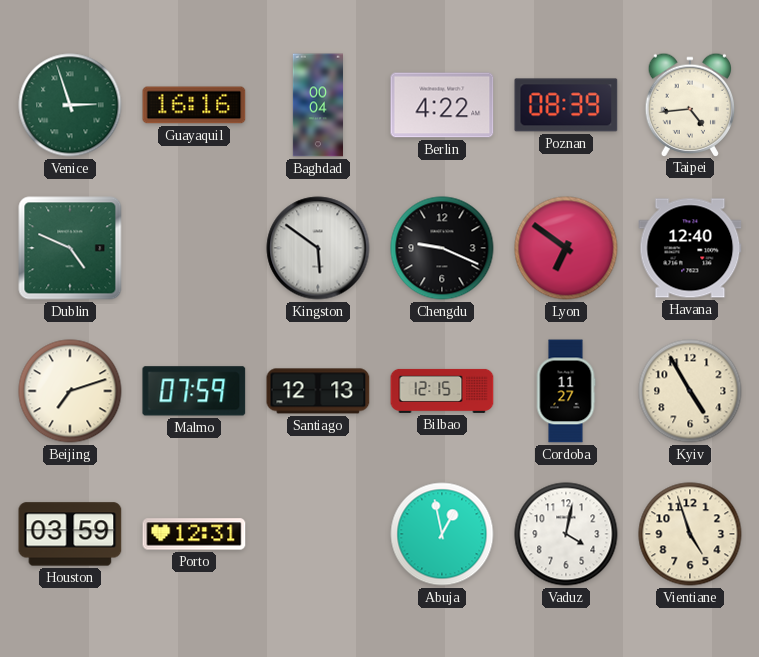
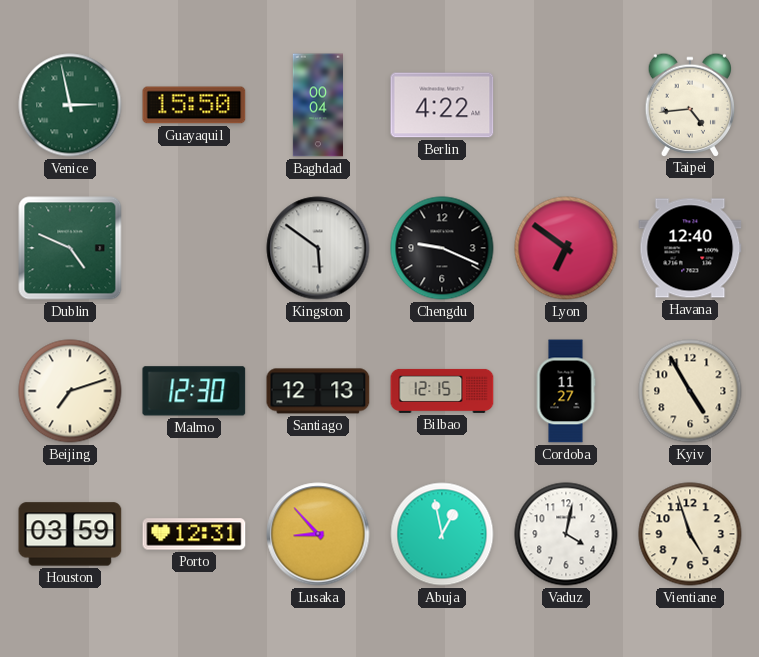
Venice: 2:57 -> 2:58 (70, 105)
Guayaquil: 16:16 -> 15:50 (194, 105)
Poznan: 08:39 -> none (566, 105)
Malmo: 07:59 -> 12:30 (194, 391)
Lusaka: none -> 8:53 (318, 534)
